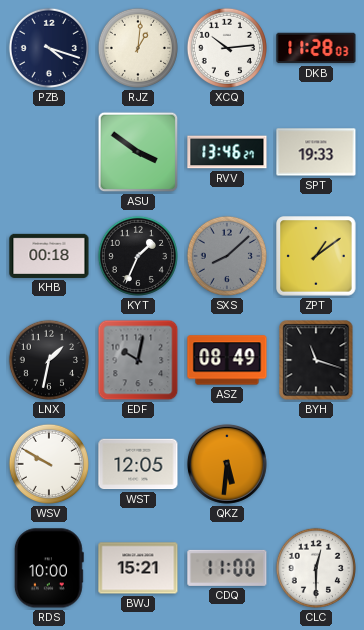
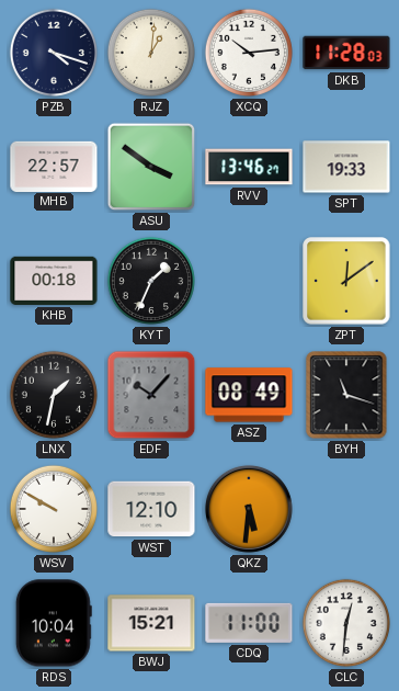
MHB: none -> 22:57 (54, 166)
SXS: 8:08 -> none (227, 256)
ZPT: 1:09 -> 12:09 (346, 281)
EDF: 10:02 -> 10:07 (151, 395)
WST: 12:05 -> 12:10 (151, 509)
RDS: 10:00 -> 10:04 (54, 623)
CLC: 12:30 -> 12:31 (346, 623)
